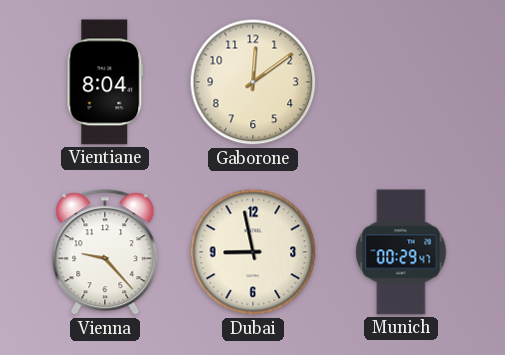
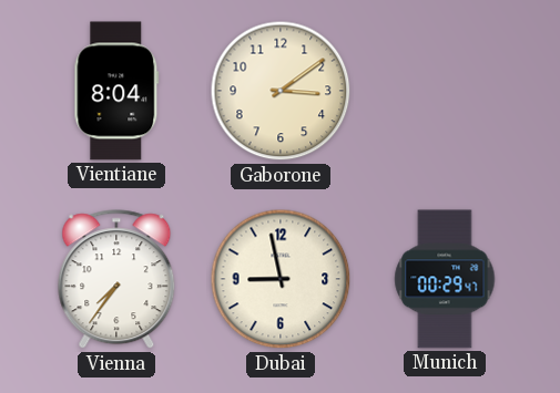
Gaborone: 12:09 -> 3:09 (281, 91)
Vienna: 9:23 -> 7:36 (116, 280)
